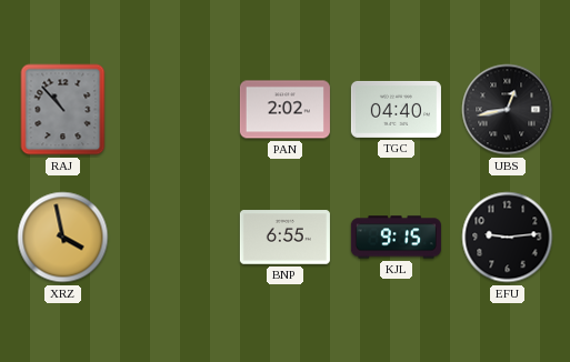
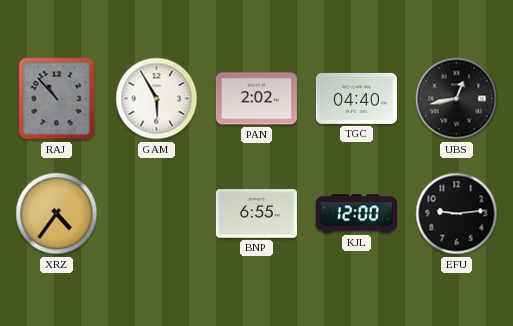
GAM: none -> 5:55 (157, 99)
XRZ: 3:58 -> 4:36 (57, 214)
KJL: 9:15 -> 12:00 (356, 214)
